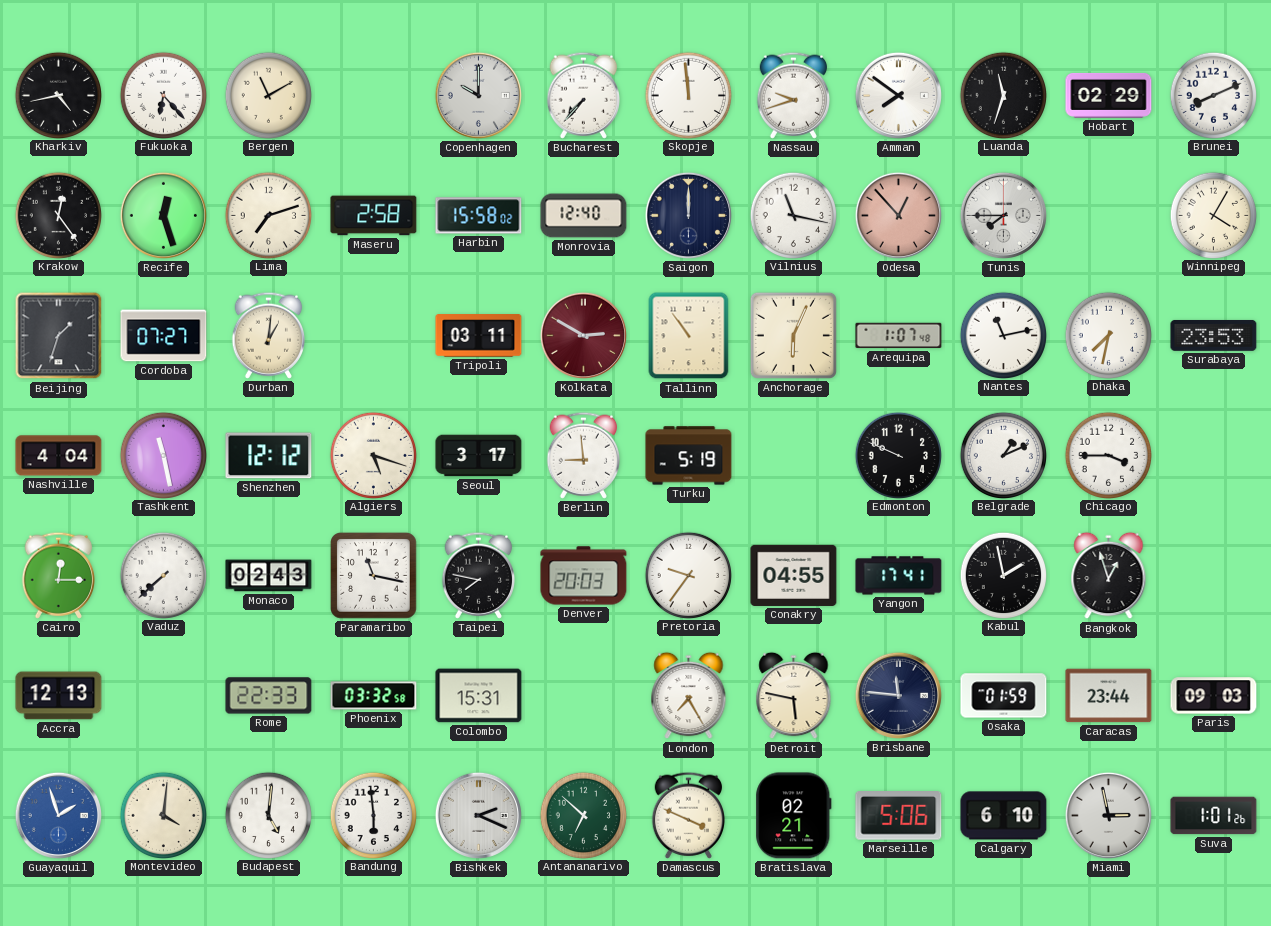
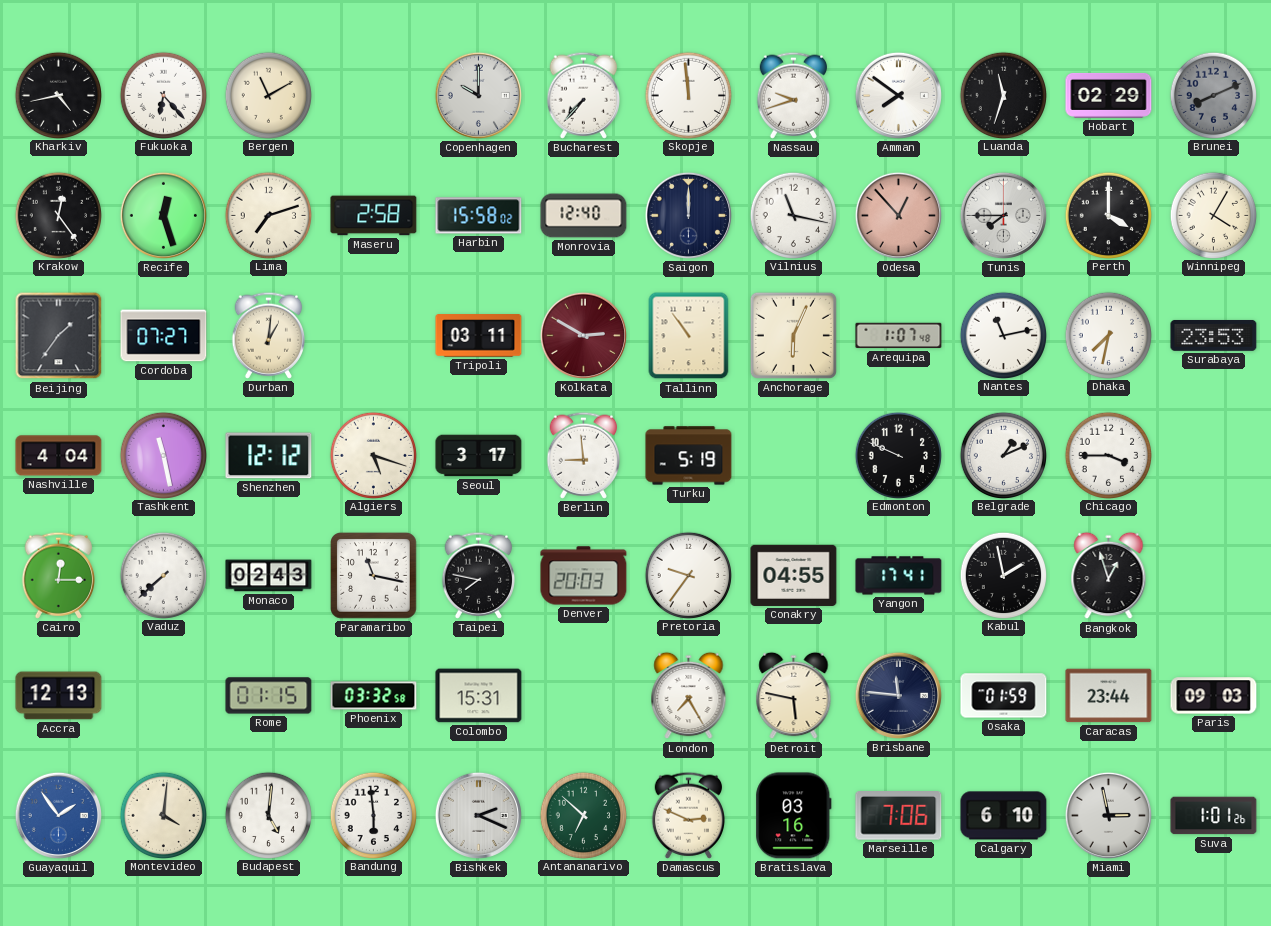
Brunei dial: white -> grey (1213, 95)
Perth: none -> 4:00 (1108, 215)
Beijing: 1:33 -> 1:36 (59, 336)
Rome: 22:33 -> 01:15 (269, 696)
Guayaquil: 1:57 -> 1:54 (58, 815)
Damascus: 3:49 -> 2:49 (688, 815)
Bratislava: 02:21 -> 03:16 (794, 816)
Marseille: 5:06 -> 7:06 (899, 816)
